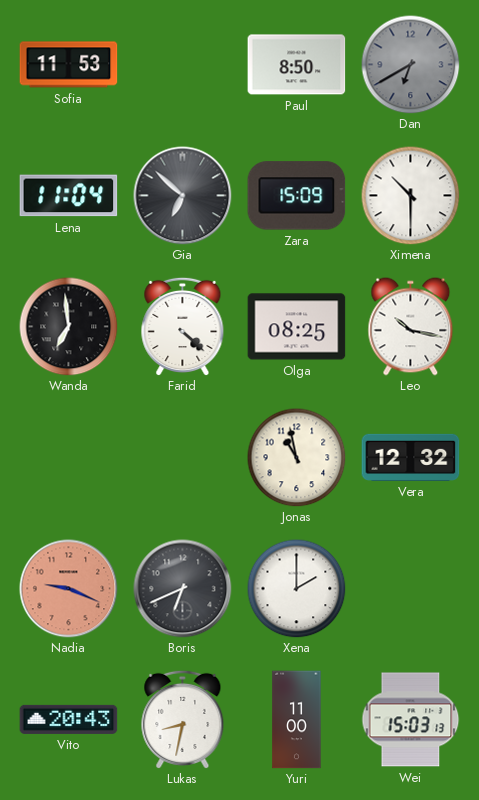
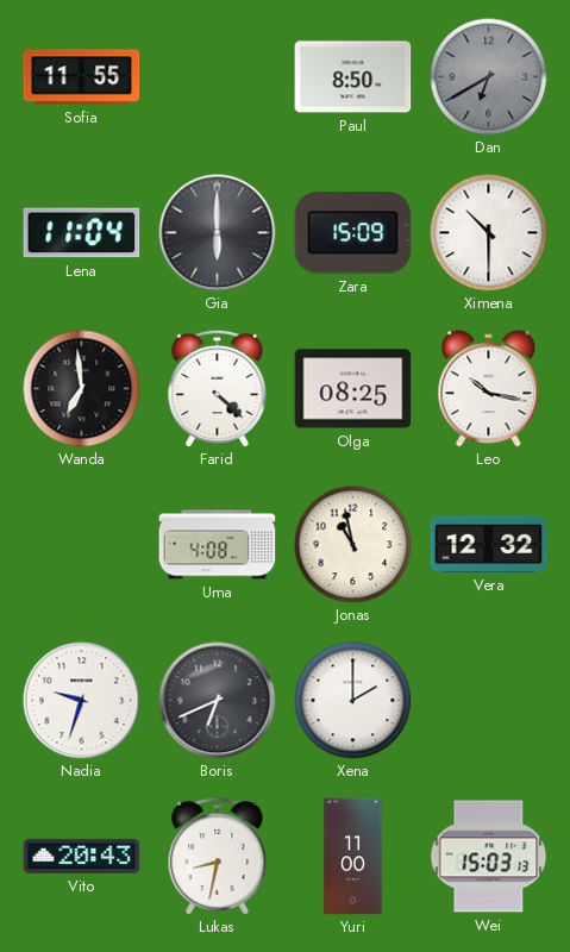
Sofia: 11:53 -> 11:55 (82, 77)
Gia: 6:52 -> 6:00 (218, 233)
Uma: none -> 4:08 (218, 545)
Nadia: 9:19 -> 9:33 (82, 701)
Nadia dial: salmon -> white (82, 701)
